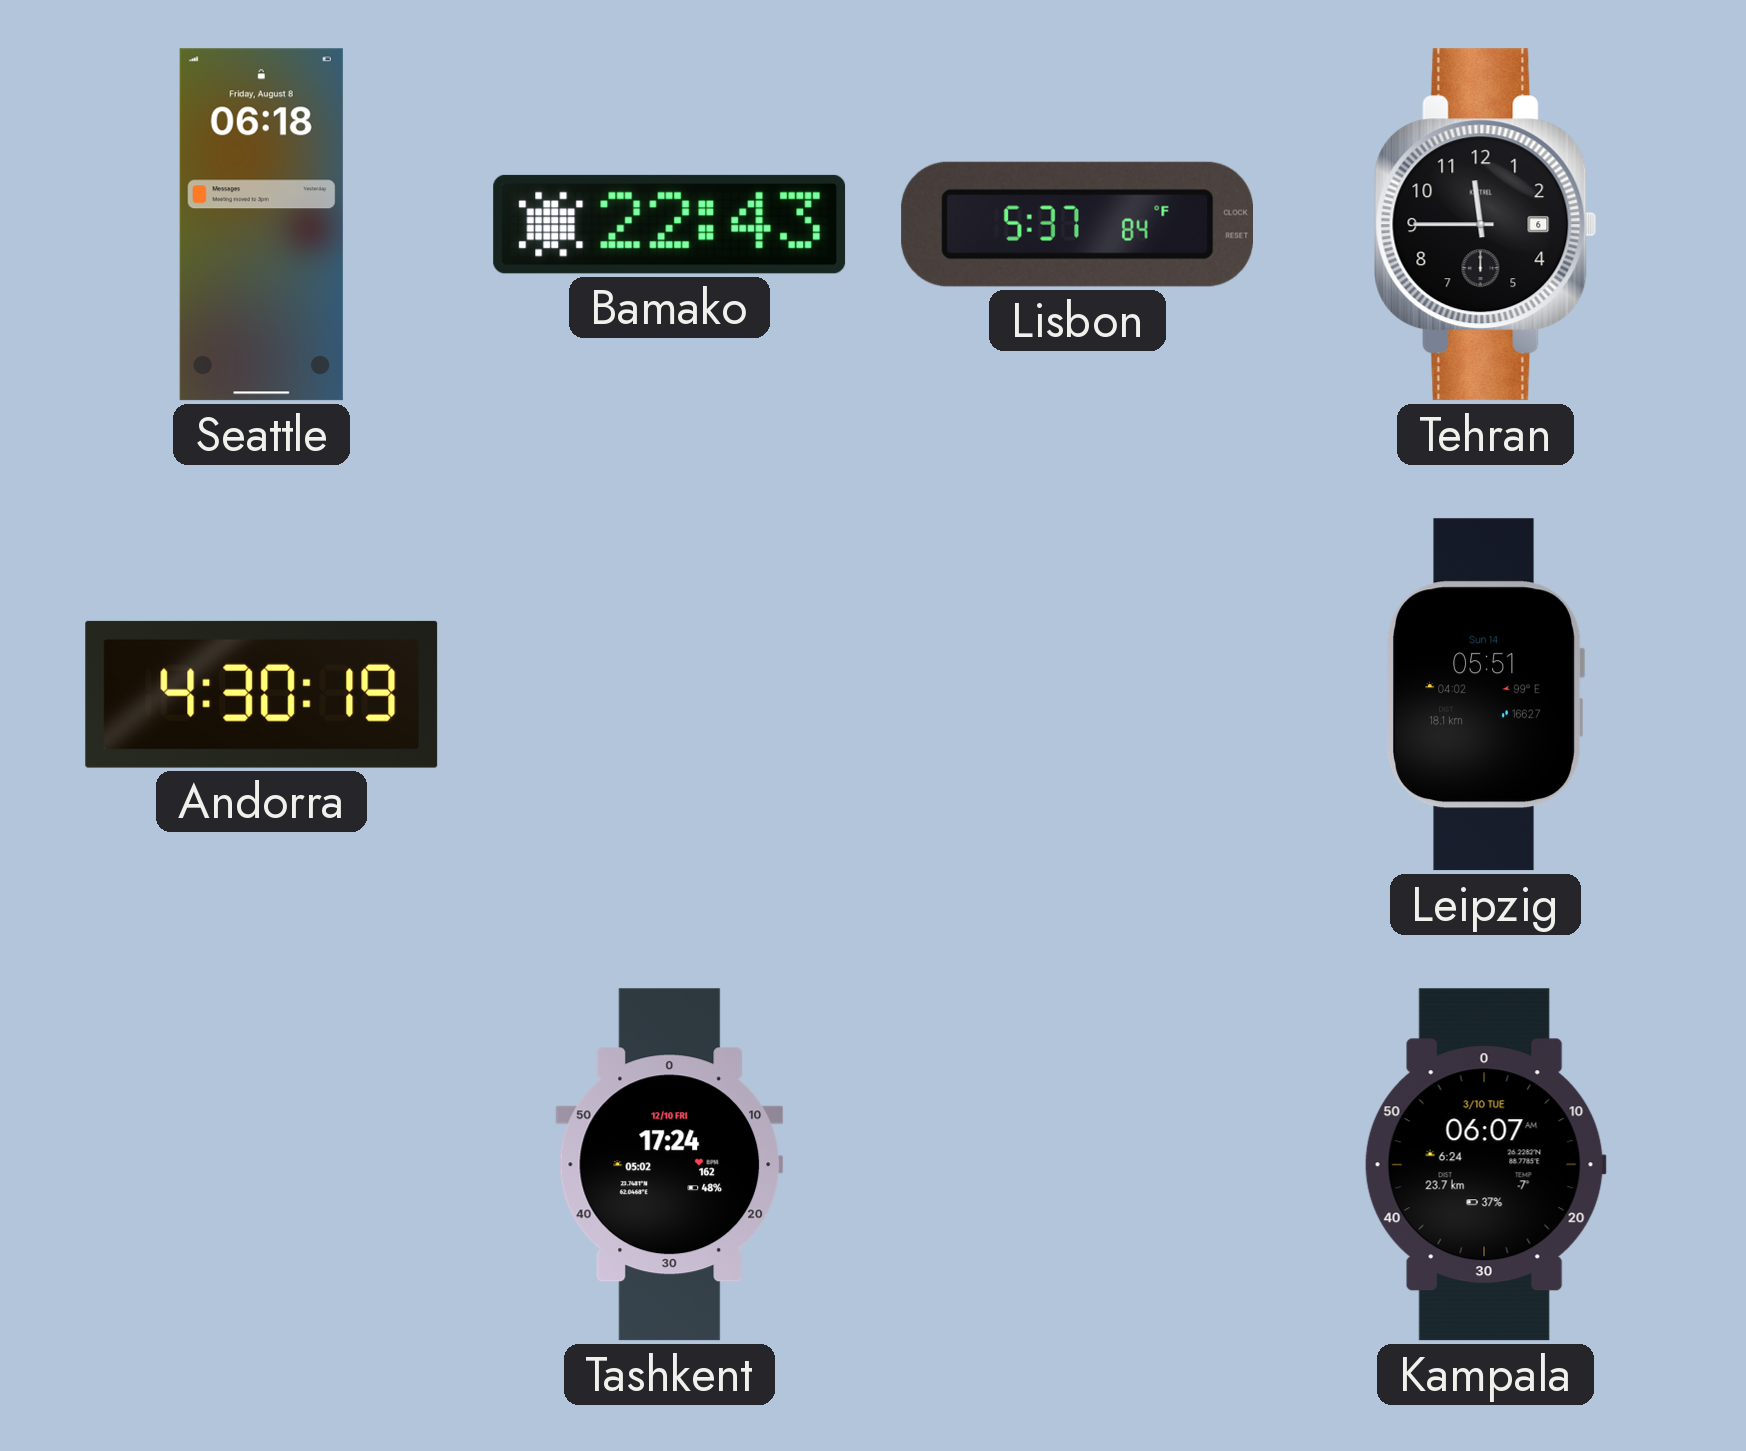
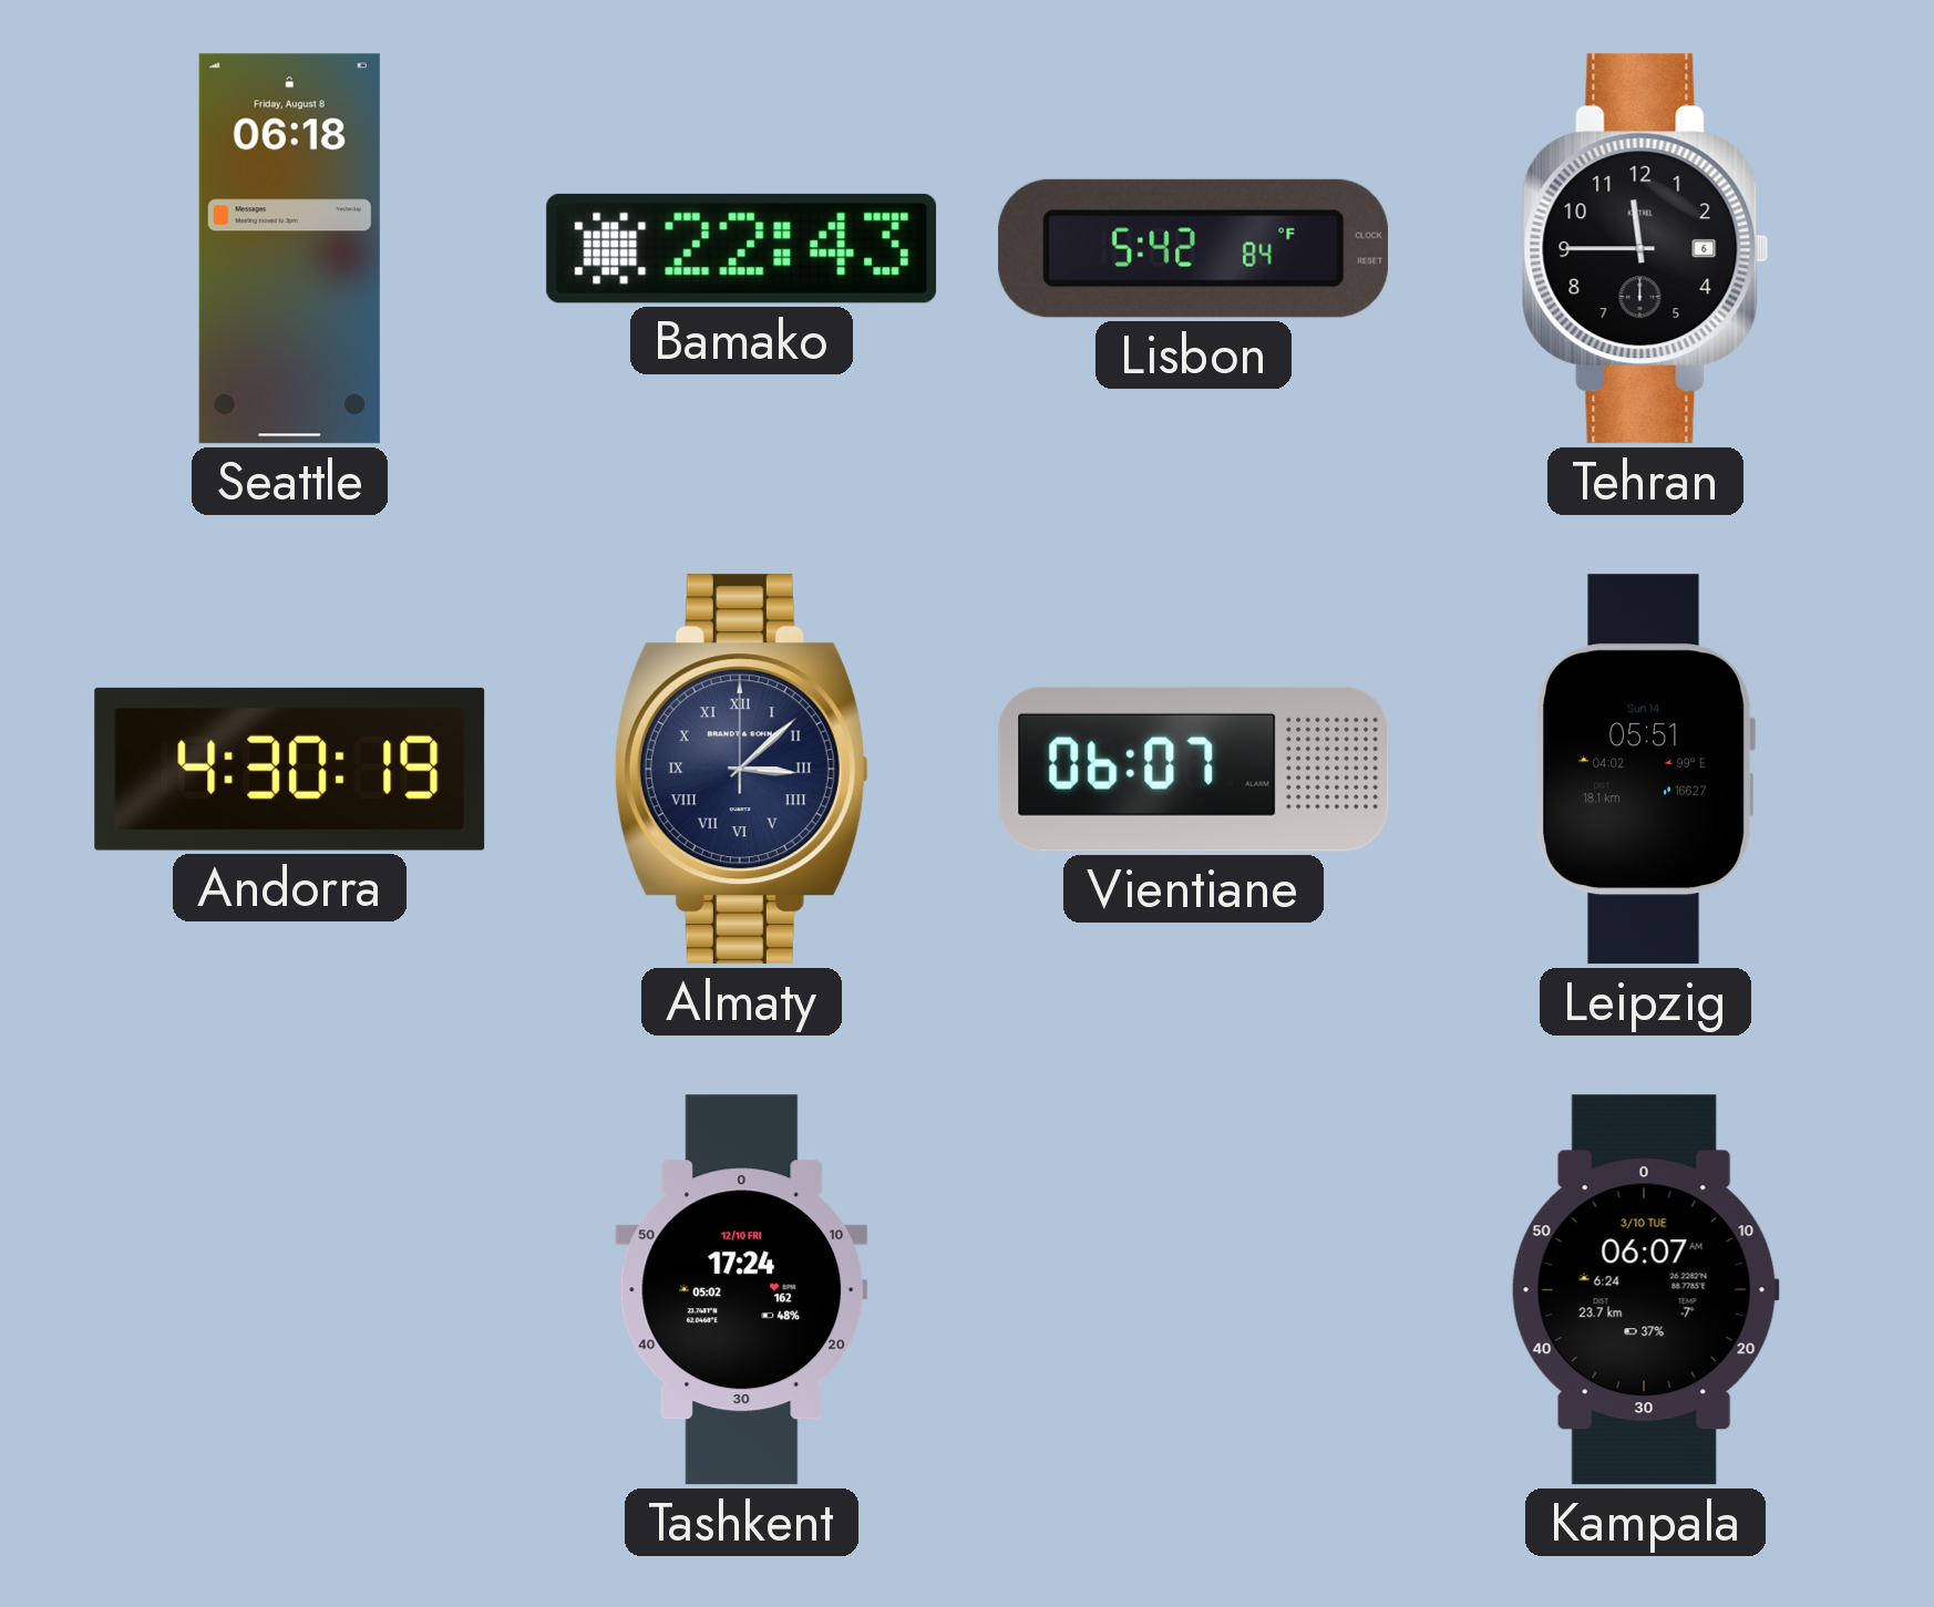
Lisbon: 5:37 -> 5:42 (1193, 248)
Almaty: none -> 3:08 (741, 770)
Vientiane: none -> 06:07 (1194, 769)
